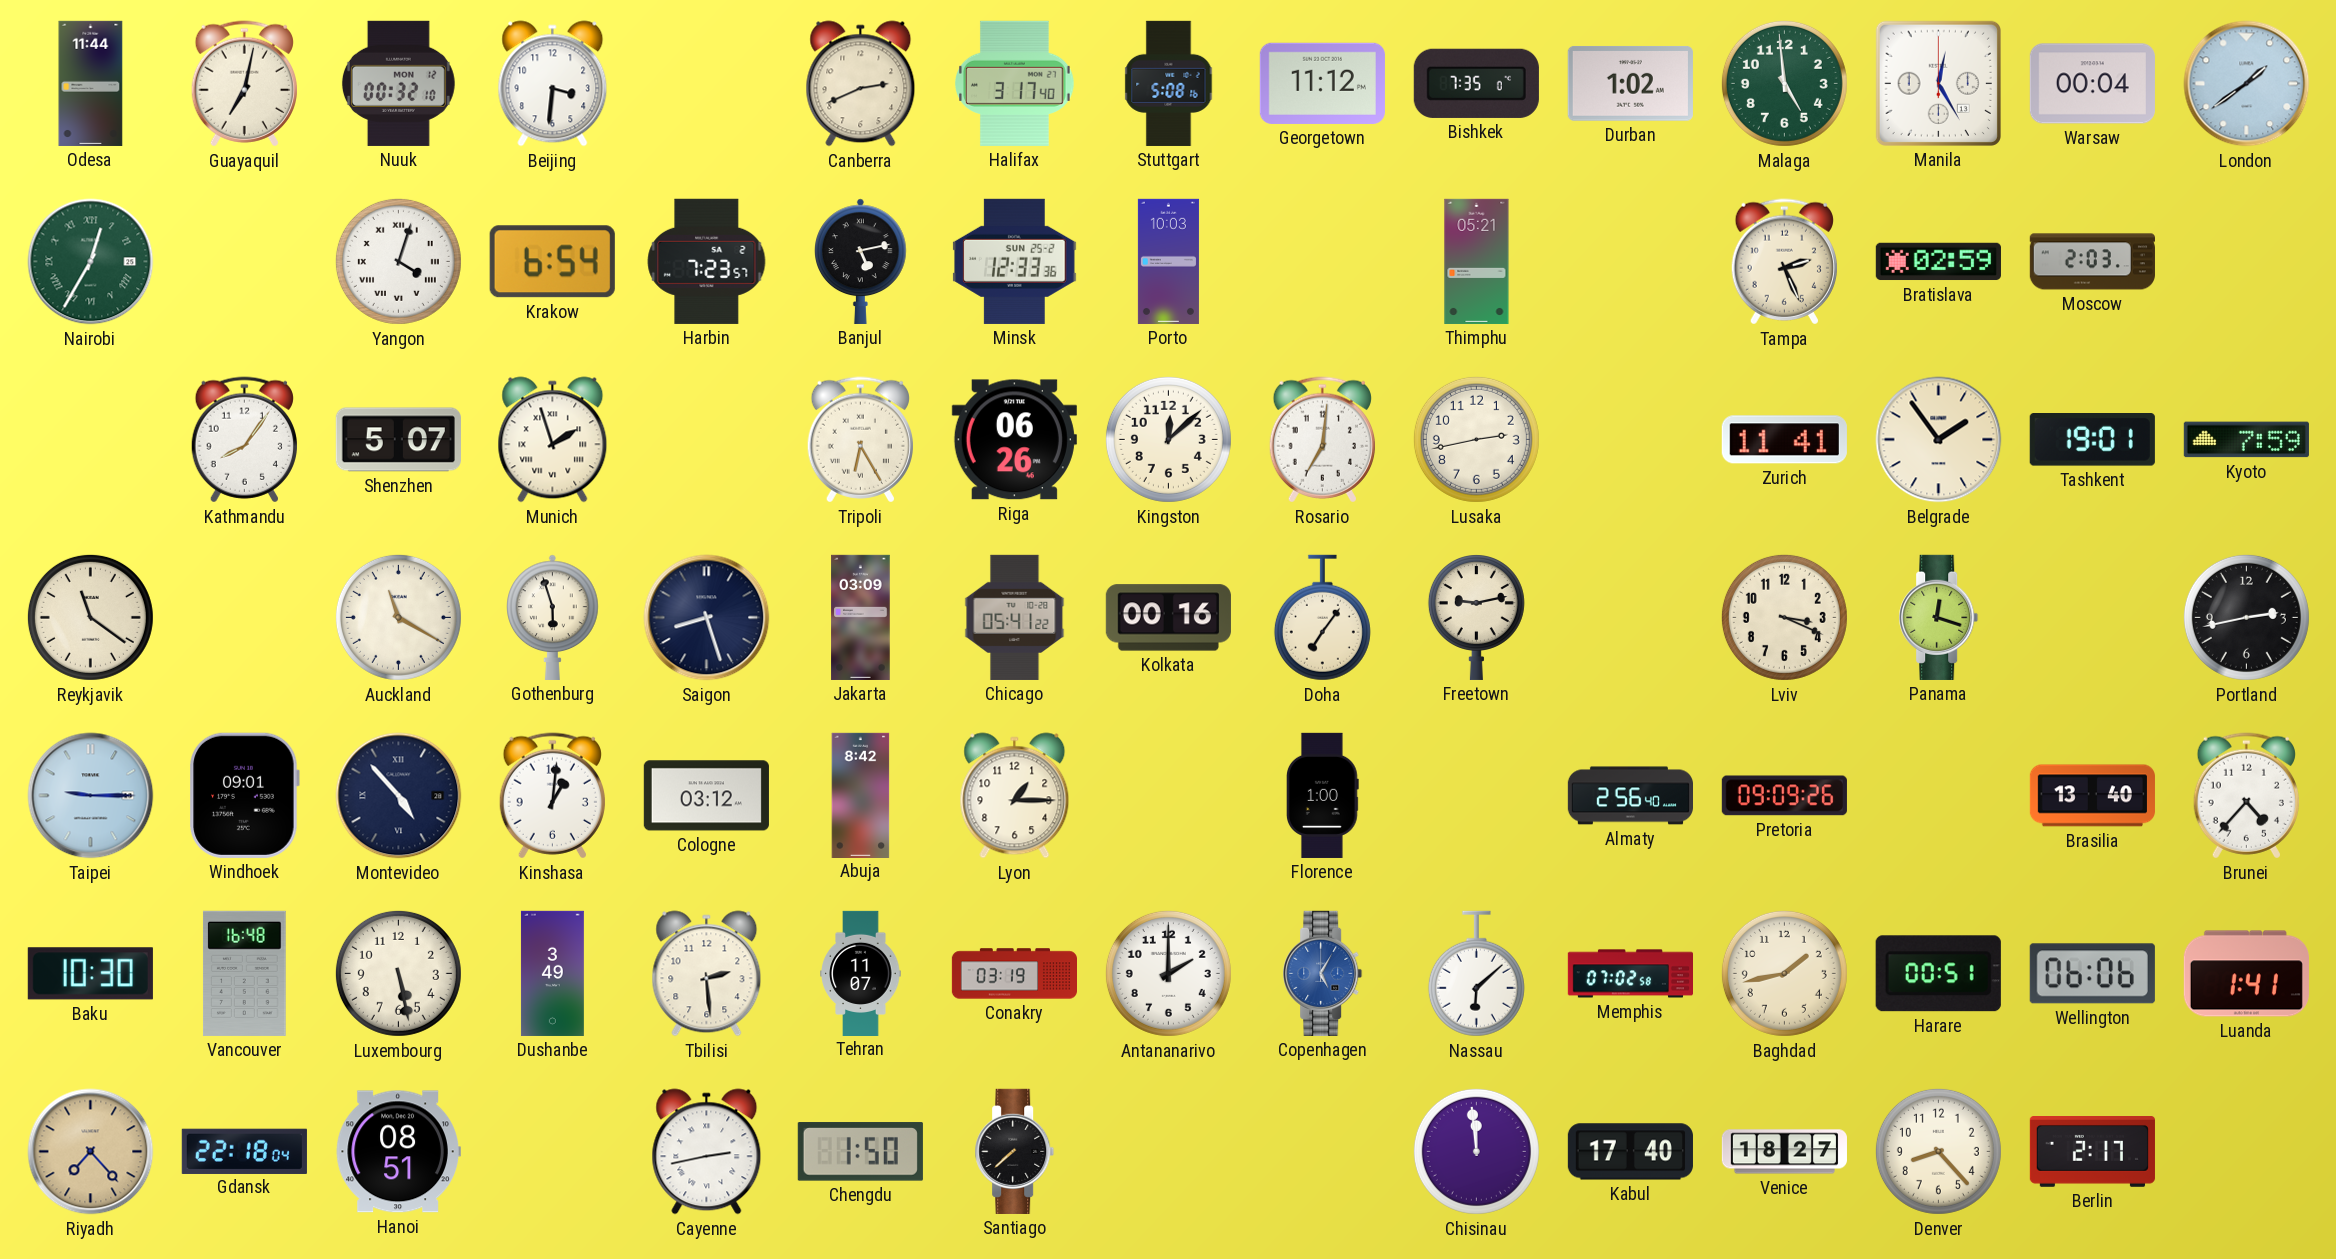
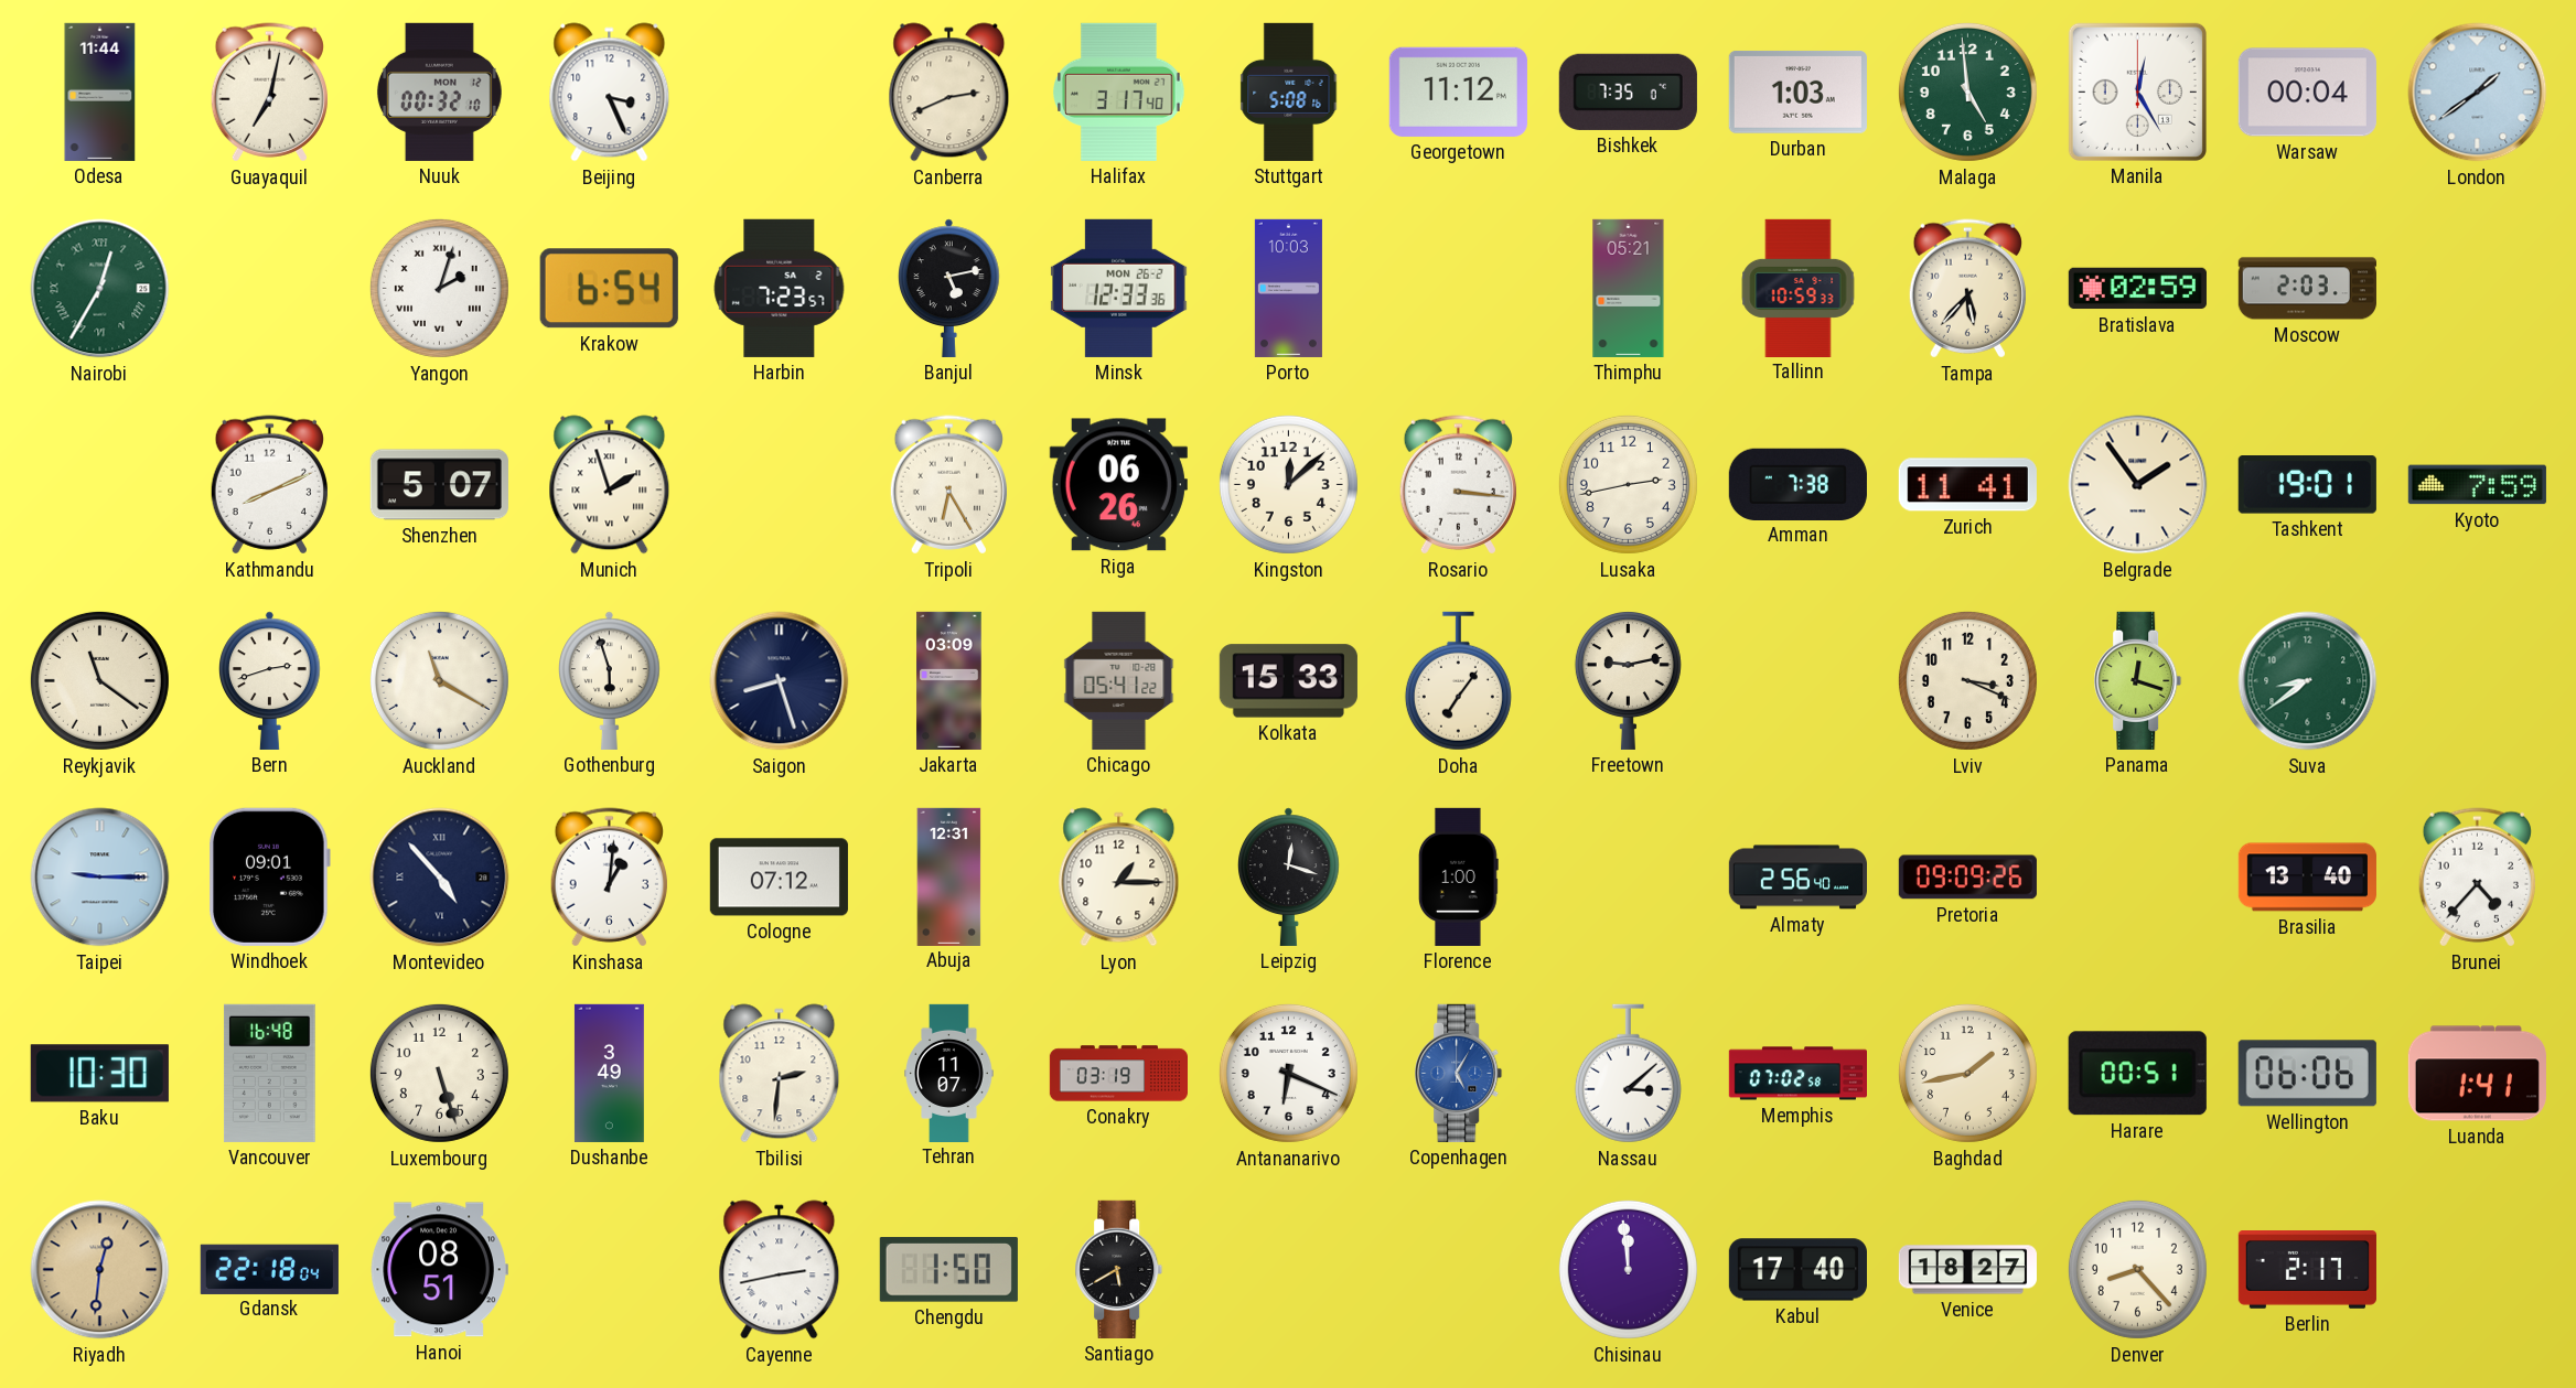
Beijing: 3:31 -> 3:26 (610, 93)
Durban: 1:02 -> 1:03 (1797, 93)
Yangon: 4:03 -> 2:03 (439, 288)
Minsk date: SUN 25-2 -> MON 26-2 (1119, 288)
Tallinn: none -> 10:59 (1799, 288)
Tampa: 2:26 -> 5:37 (1967, 289)
Kathmandu: 8:06 -> 8:11 (269, 485)
Rosario: 7:01 -> 3:16 (1458, 485)
Amman: none -> 7:38 (1797, 484)
Bern: none -> 2:42 (270, 680)
Kolkata: 00:16 -> 15:33 (1288, 681)
Suva: none -> 8:39 (2308, 681)
Portland: 2:43 -> none (2246, 617)
Cologne: 03:12 -> 07:12 (779, 878)
Abuja: 8:42 -> 12:31 (949, 876)
Leipzig: none -> 12:18 (1289, 876)
Luxembourg: 5:28 -> 5:27 (439, 1073)
Tbilisi: 2:29 -> 2:31 (780, 1074)
Antananarivo: 2:00 -> 6:19 (1288, 1073)
Nassau: 6:08 -> 3:08 (1628, 1074)
Riyadh: 7:23 -> 12:31 (100, 1270)
Santiago: 7:38 -> 5:40 (1119, 1269)
